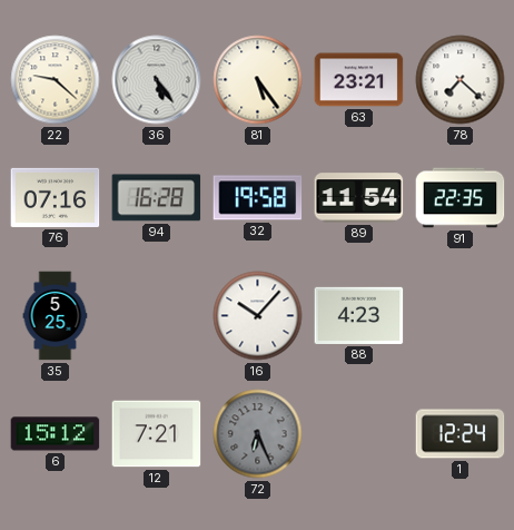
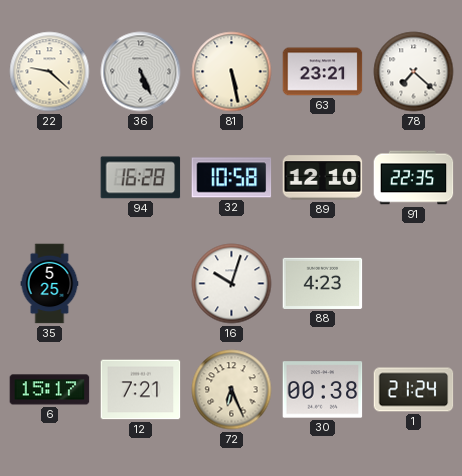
36: 5:24 -> 5:26 (141, 72)
81: 5:24 -> 5:28 (232, 72)
76: 07:16 -> none (56, 197)
32: 19:58 -> 10:58 (232, 178)
89: 11:54 -> 12:10 (323, 178)
16: 10:07 -> 10:03 (232, 284)
6: 15:12 -> 15:17 (50, 390)
72 dial: grey -> cream (232, 390)
30: none -> 00:38 (323, 390)
1: 12:24 -> 21:24 (414, 390)
